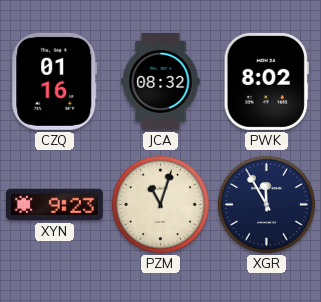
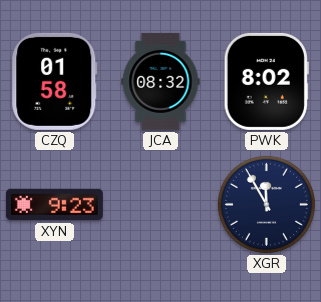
CZQ: 01:16 -> 01:58 (55, 81)
PZM: 11:03 -> none (160, 204)
